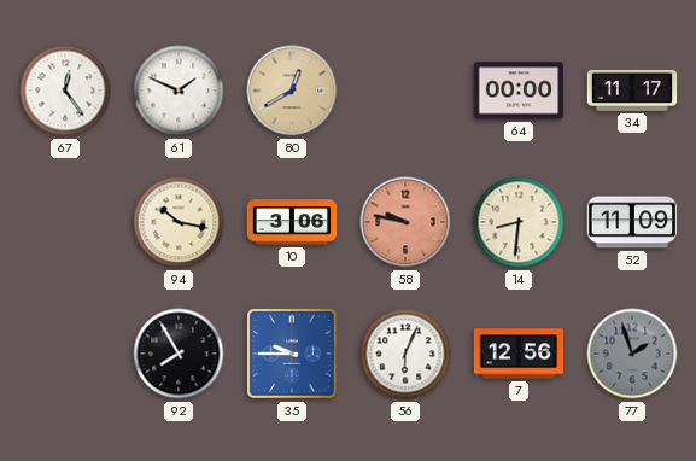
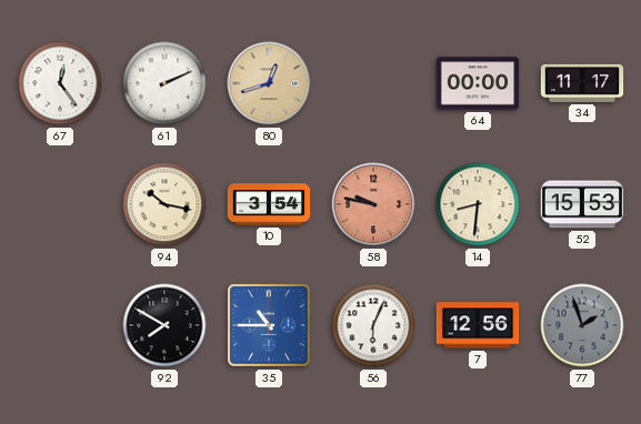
61: 1:49 -> 2:11 (164, 83)
80: 12:40 -> 12:42 (269, 83)
10: 3:06 -> 3:54 (269, 204)
52: 11:09 -> 15:53 (582, 204)
92: 7:55 -> 7:50 (164, 325)
35: 9:45 -> 10:45 (269, 325)
